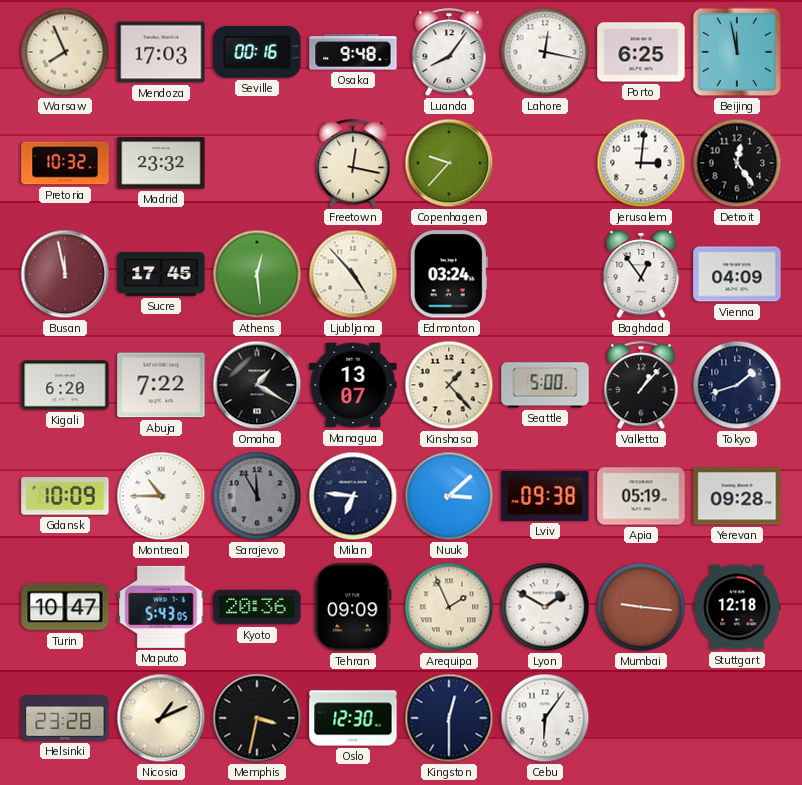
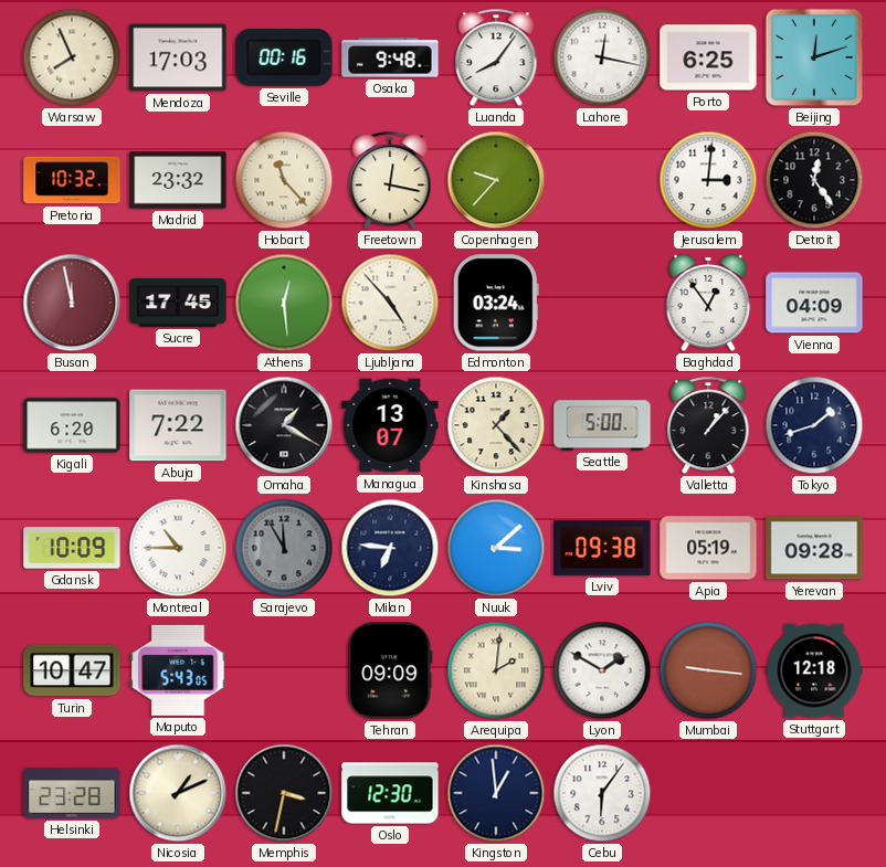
Beijing: 11:58 -> 12:12 (814, 57)
Hobart: none -> 11:23 (284, 180)
Kyoto: 20:36 -> none (257, 607)
Arequipa: 1:56 -> 2:01 (496, 670)
Kingston: 12:30 -> 12:59 (496, 793)
